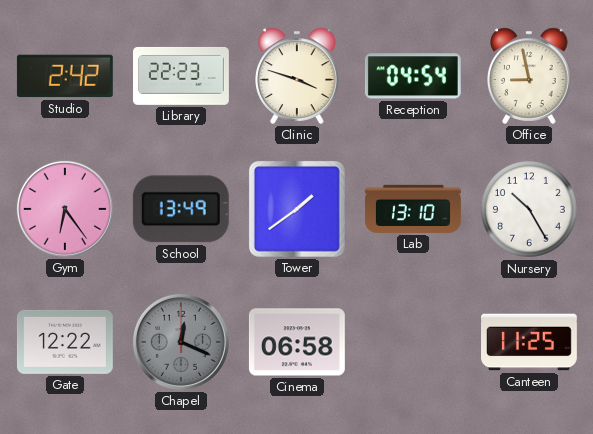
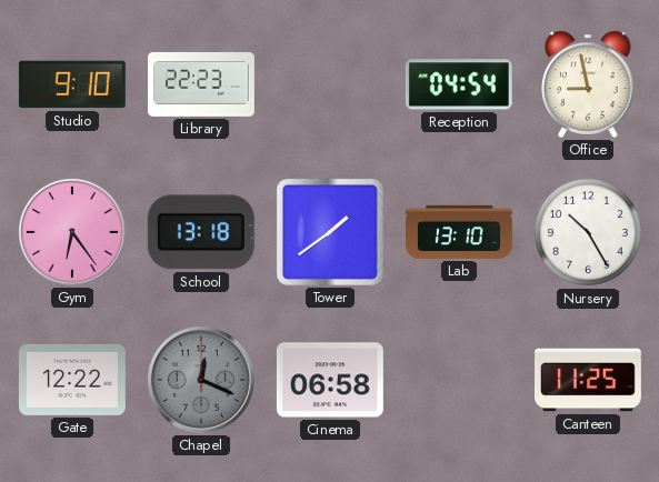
Studio: 2:42 -> 9:10 (72, 84)
Clinic: 3:48 -> none (297, 76)
School: 13:49 -> 13:18 (201, 232)
